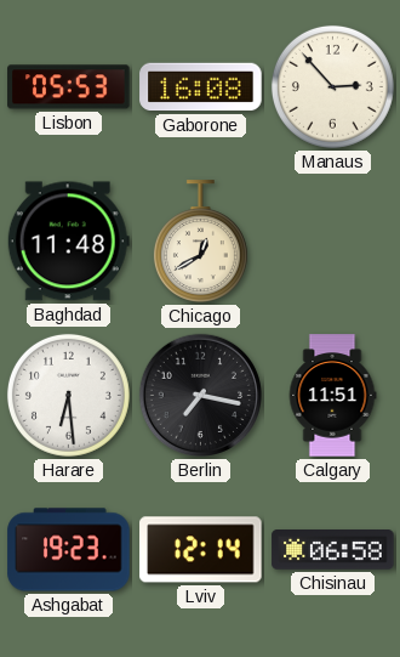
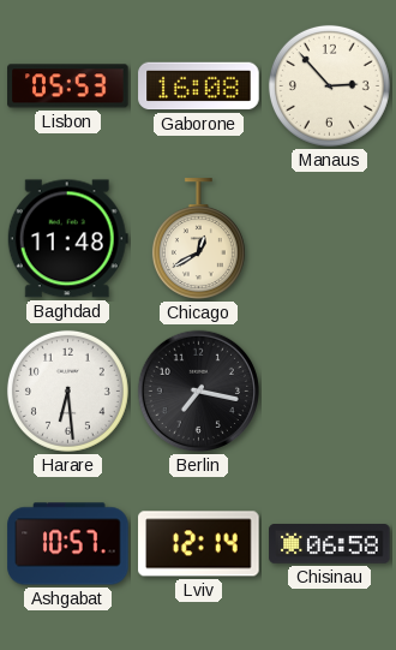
Calgary: 11:51 -> none (332, 396)
Ashgabat: 19:23 -> 10:57 (68, 544)
